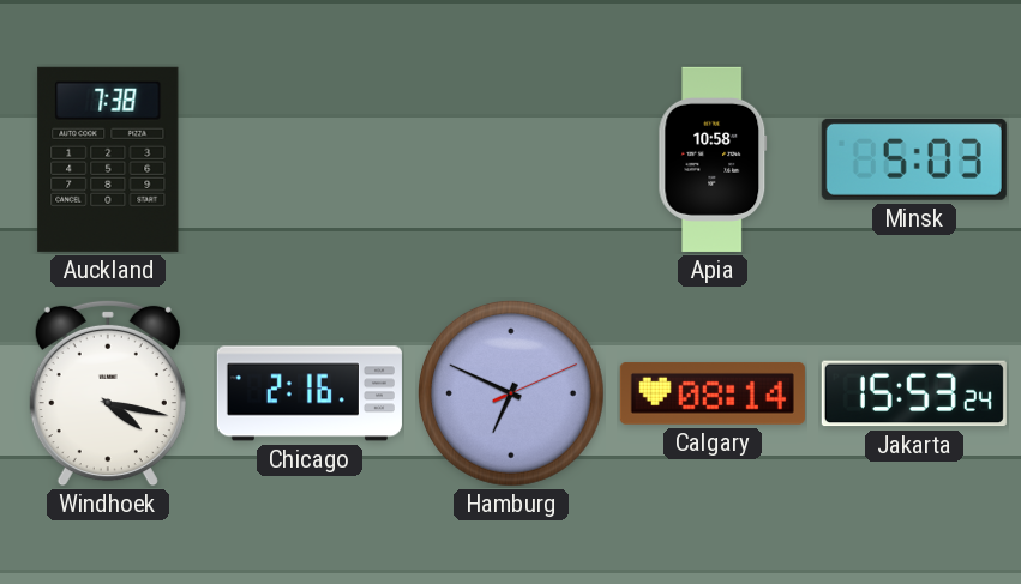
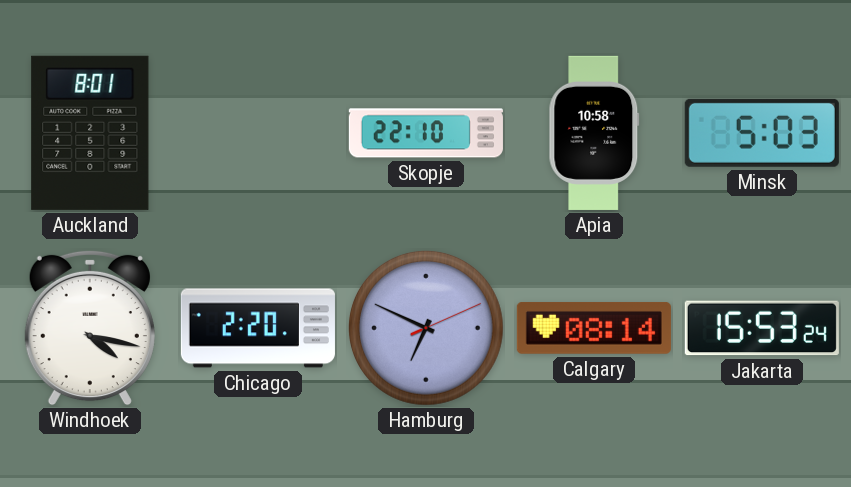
Auckland: 7:38 -> 8:01 (90, 133)
Skopje: none -> 22:10 (426, 133)
Chicago: 2:16 -> 2:20 (258, 328)
